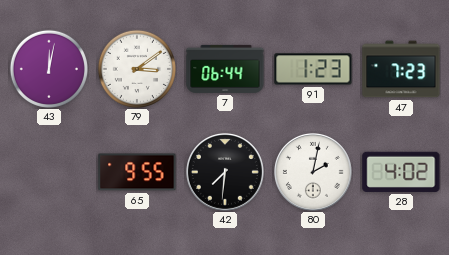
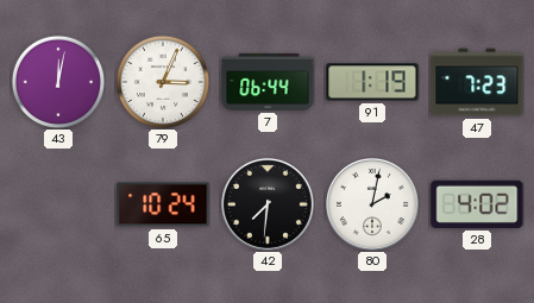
79: 3:09 -> 3:04 (162, 81)
91: 1:23 -> 1:19 (372, 82)
65: 9:55 -> 10:24 (163, 204)
